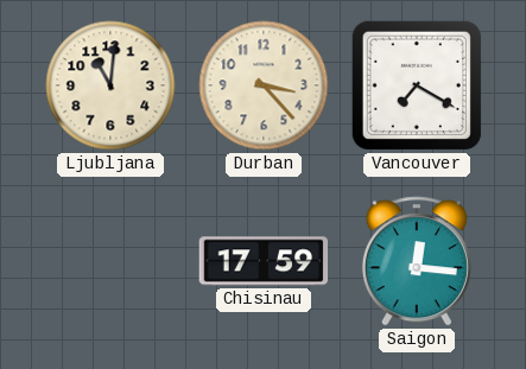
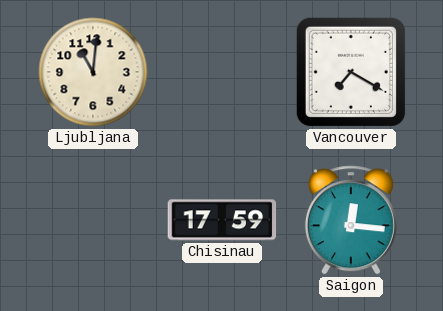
Durban: 3:23 -> none (264, 85)
